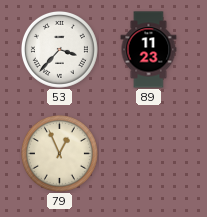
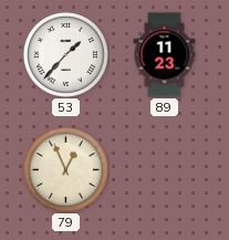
53: 3:37 -> 1:37 (65, 54)
